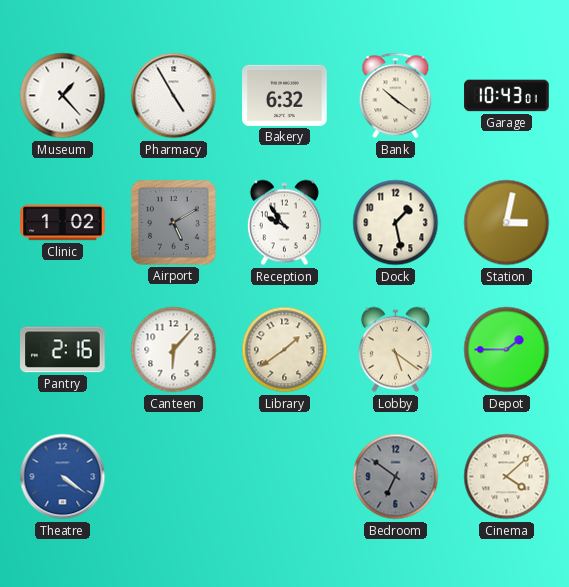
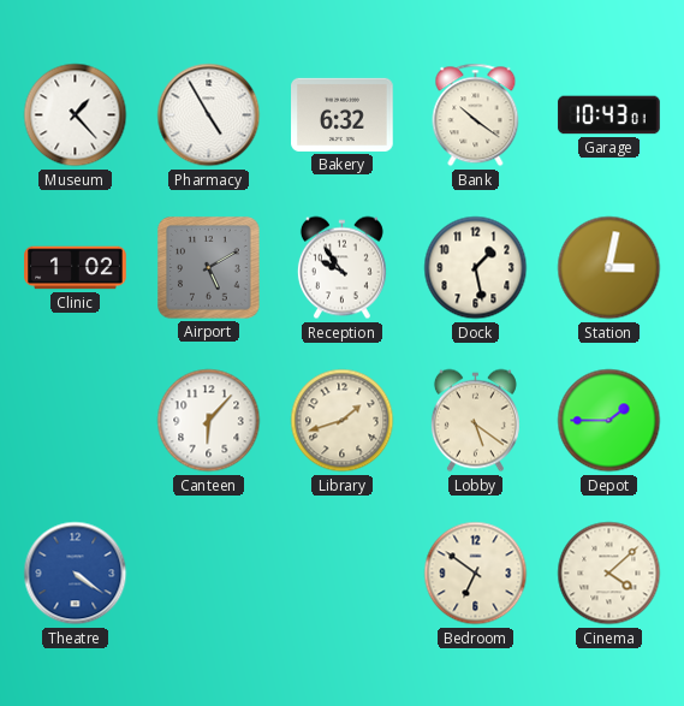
Pantry: 2:16 -> none (63, 350)
Library: 1:39 -> 1:42 (343, 421)
Bedroom dial: grey -> cream (476, 574)
